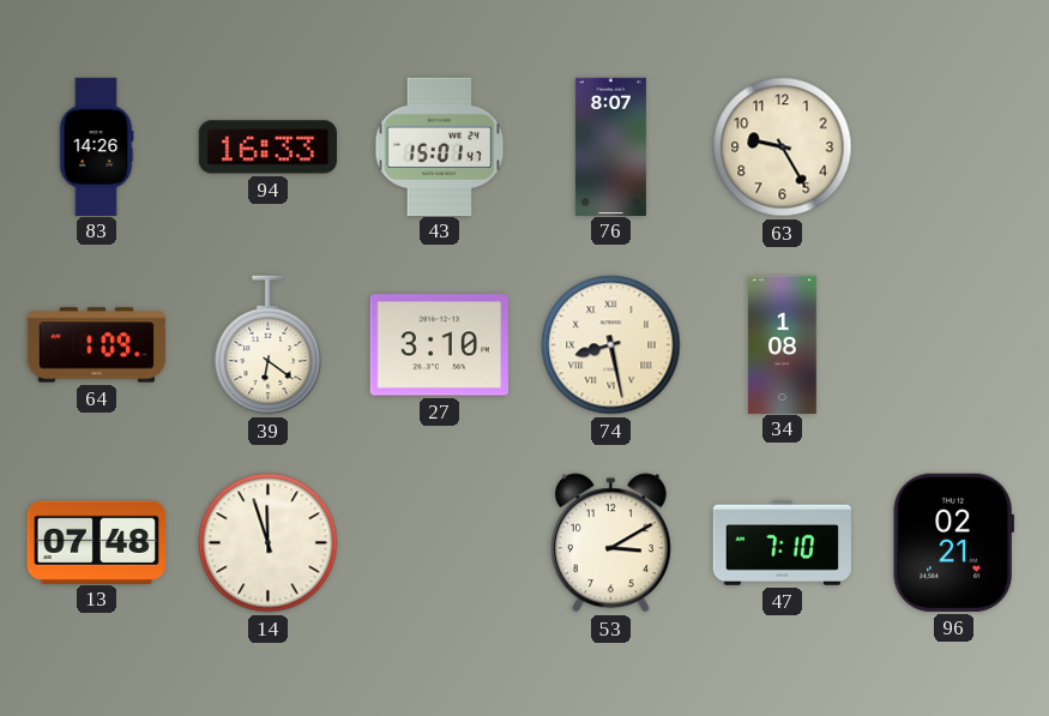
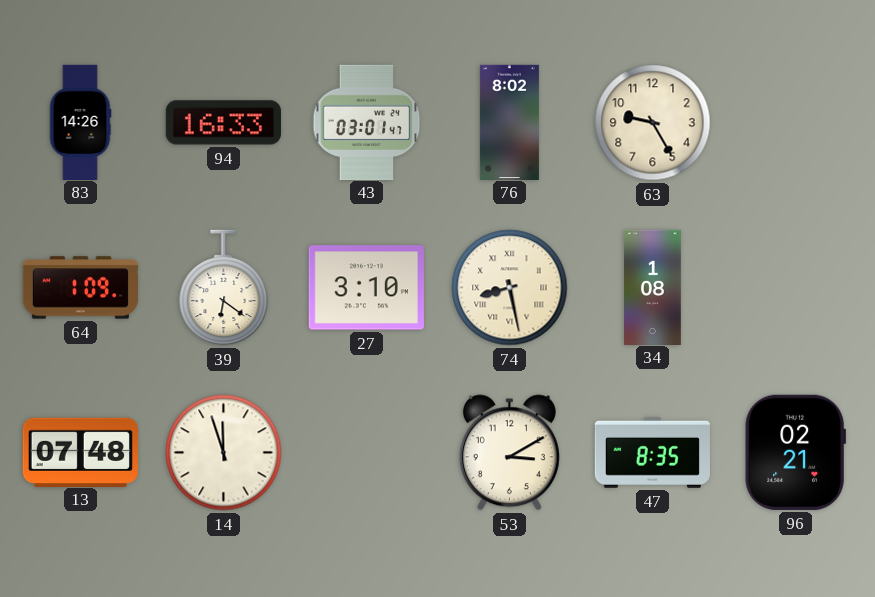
43: 15:01 -> 03:01 (367, 122)
76: 8:07 -> 8:02 (509, 122)
47: 7:10 -> 8:35 (652, 452)
